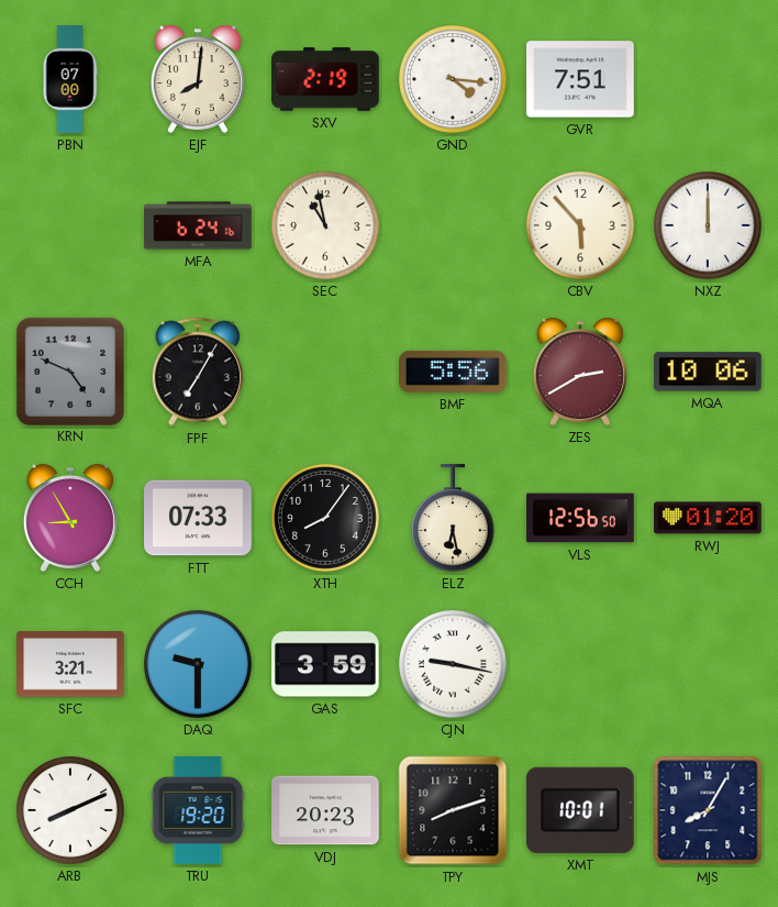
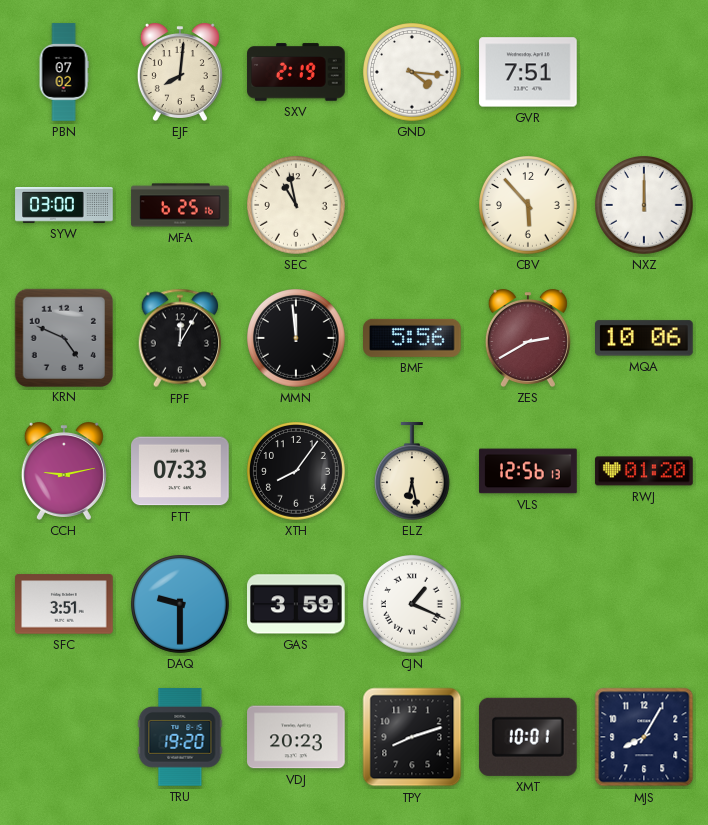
PBN: 07:00 -> 07:02 (64, 72)
SYW: none -> 03:00 (64, 206)
MFA: 6:24 -> 6:25 (180, 205)
FPF: 7:05 -> 12:05 (180, 338)
MMN: none -> 11:59 (297, 339)
CCH: 8:55 -> 9:13 (64, 472)
VLS: 12:56:50 -> 12:56:13 (528, 471)
SFC: 3:21 -> 3:51 (64, 604)
CJN: 9:17 -> 1:19 (413, 605)
ARB: 8:11 -> none (71, 811)
